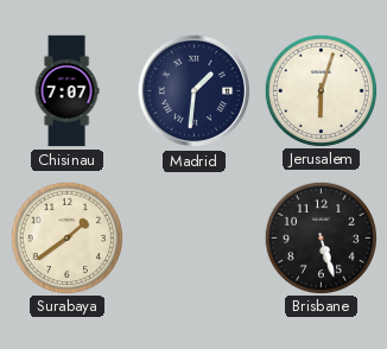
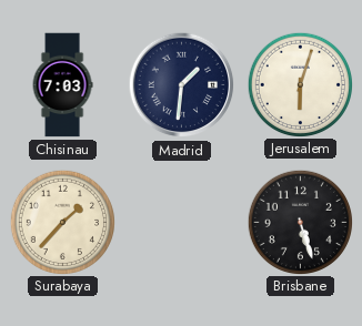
Chisinau: 7:07 -> 7:03 (62, 85)
Surabaya: 1:39 -> 1:37 (62, 222)
